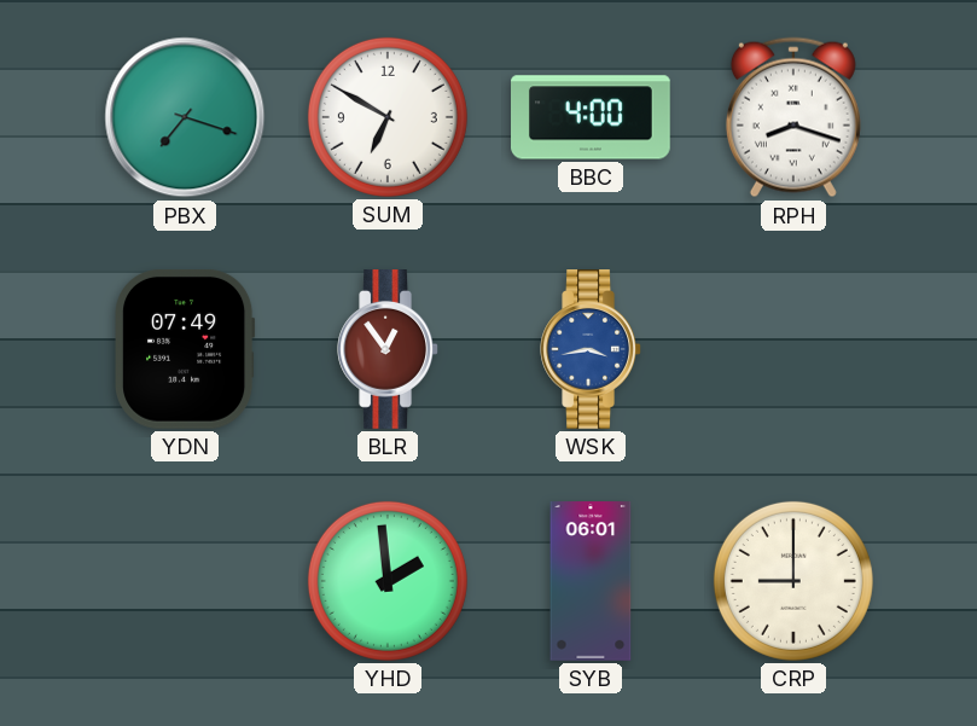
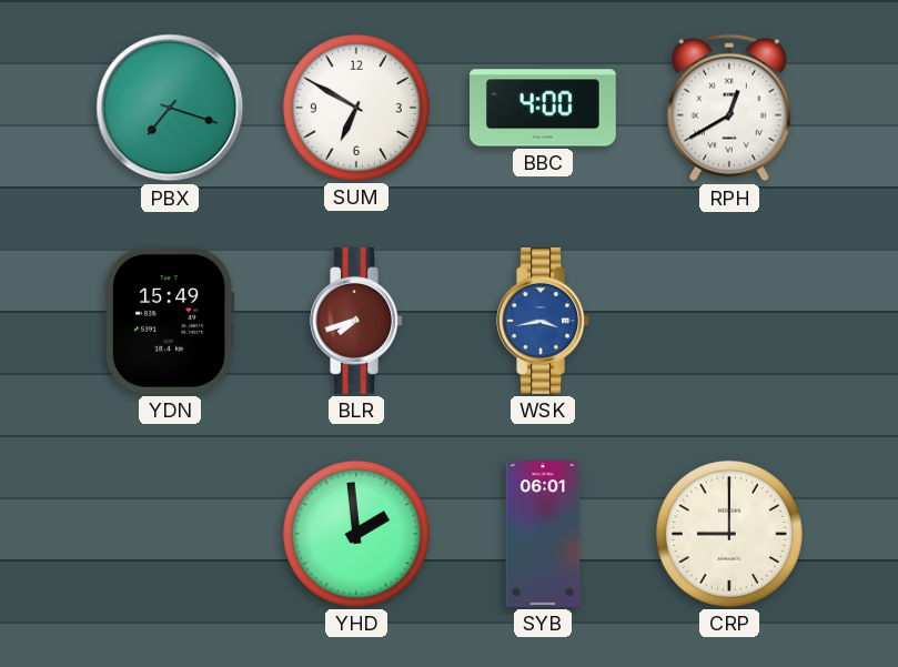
RPH: 8:18 -> 12:40 (729, 108)
YDN: 07:49 -> 15:49 (170, 321)
BLR: 12:54 -> 7:42 (356, 322)
